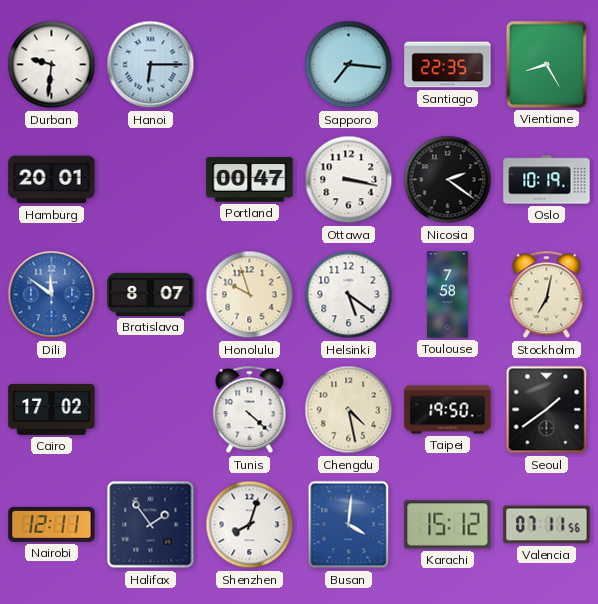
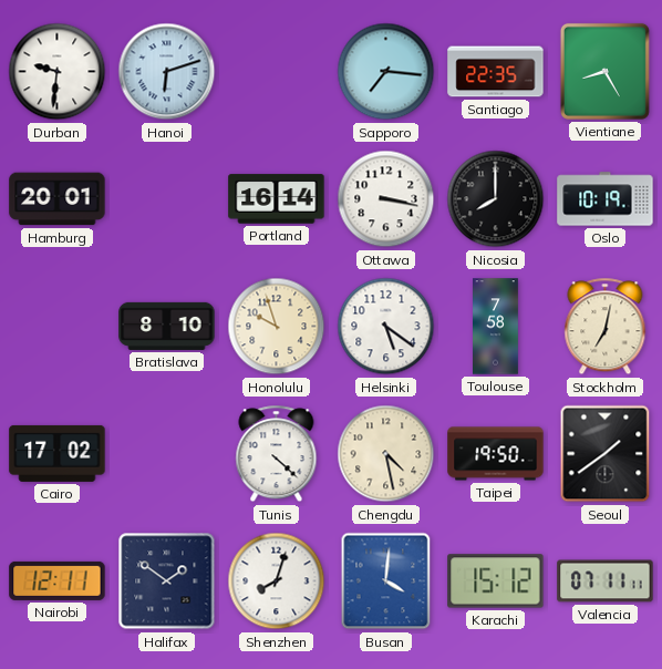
Hanoi: 6:15 -> 6:12 (167, 72)
Portland: 00:47 -> 16:14 (277, 199)
Nicosia: 2:21 -> 8:00 (496, 199)
Dili: 11:51 -> none (52, 295)
Bratislava: 8:07 -> 8:10 (167, 326)
Halifax: 1:54 -> 1:51 (167, 581)
Valencia: 07:11:56 -> 07:11:11 (606, 581)
